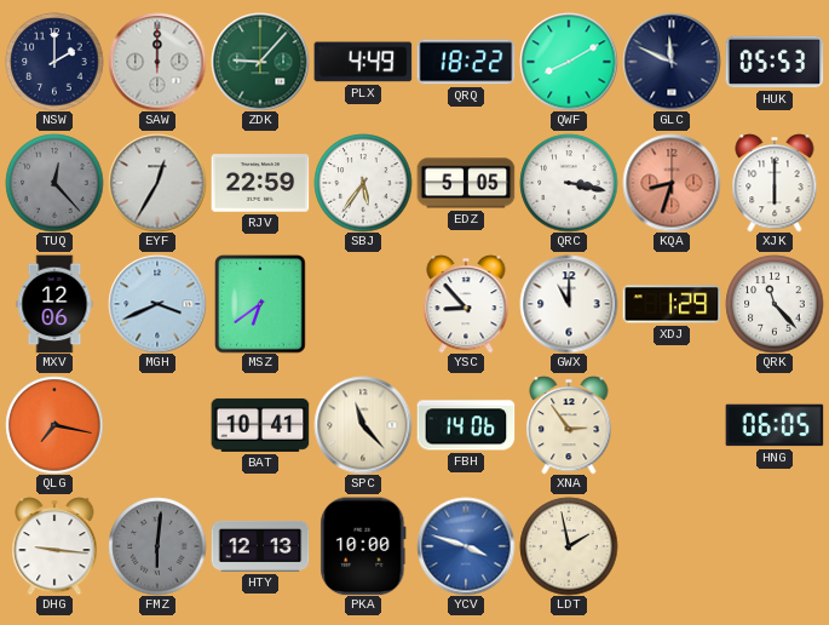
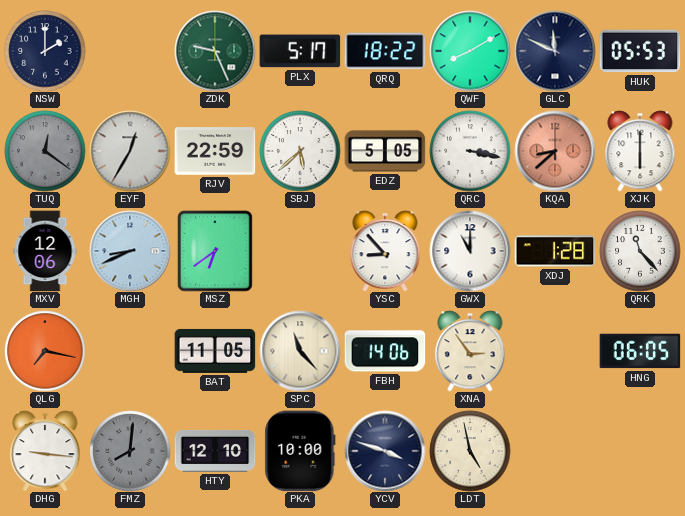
SAW: 12:00 -> none (157, 62)
ZDK: 9:07 -> 9:26 (215, 51)
PLX: 4:49 -> 5:17 (300, 51)
TUQ: 12:23 -> 12:21 (45, 151)
SBJ: 5:36 -> 5:38 (300, 151)
KQA: 8:33 -> 8:38 (555, 151)
MGH: 3:41 -> 8:41 (130, 251)
XDJ: 1:29 -> 1:28 (555, 251)
BAT: 10:41 -> 11:05 (215, 351)
FMZ: 6:01 -> 8:01 (130, 451)
HTY: 12:13 -> 12:10 (215, 451)
YCV dial: blue -> navy (385, 451)
LDT: 1:58 -> 4:58 (470, 451)
